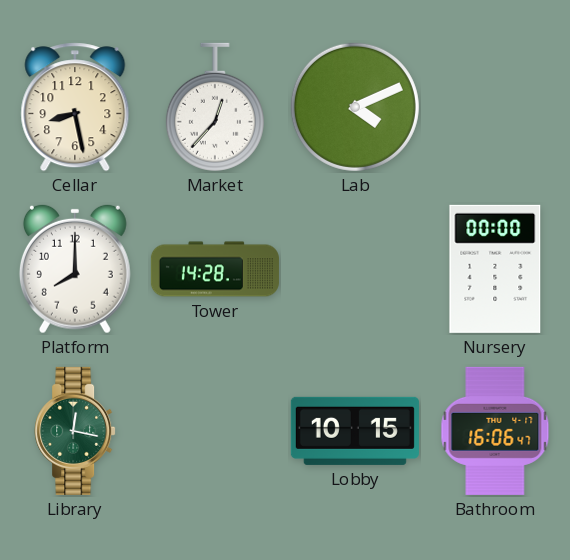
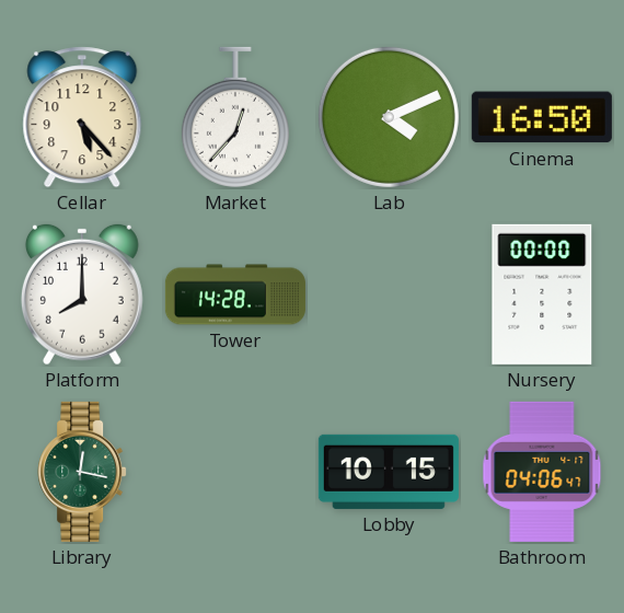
Cellar: 8:28 -> 5:23 (82, 117)
Cinema: none -> 16:50 (542, 117)
Bathroom: 16:06 -> 04:06 (542, 472)
